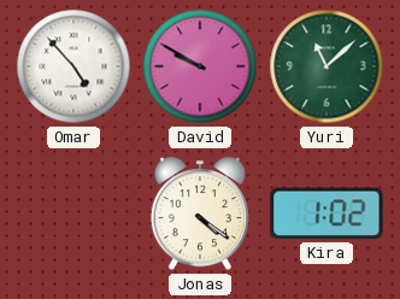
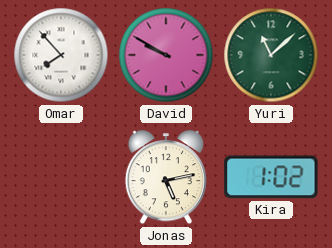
Omar: 4:53 -> 7:53 (61, 55)
Jonas: 4:21 -> 5:13 (165, 178)
